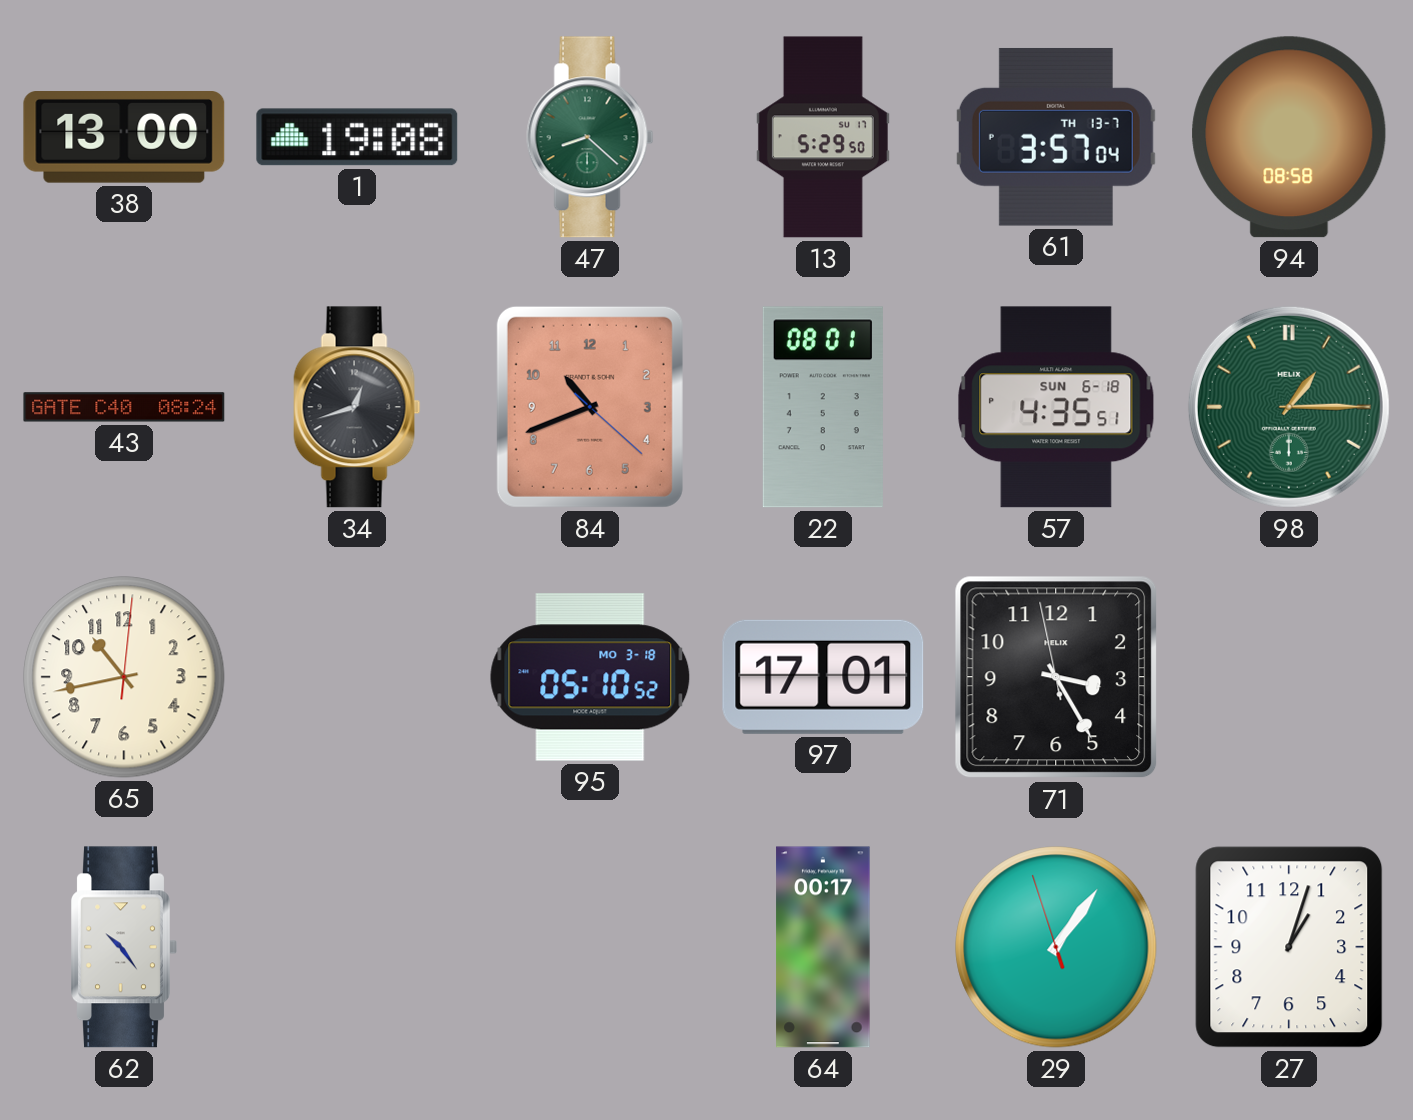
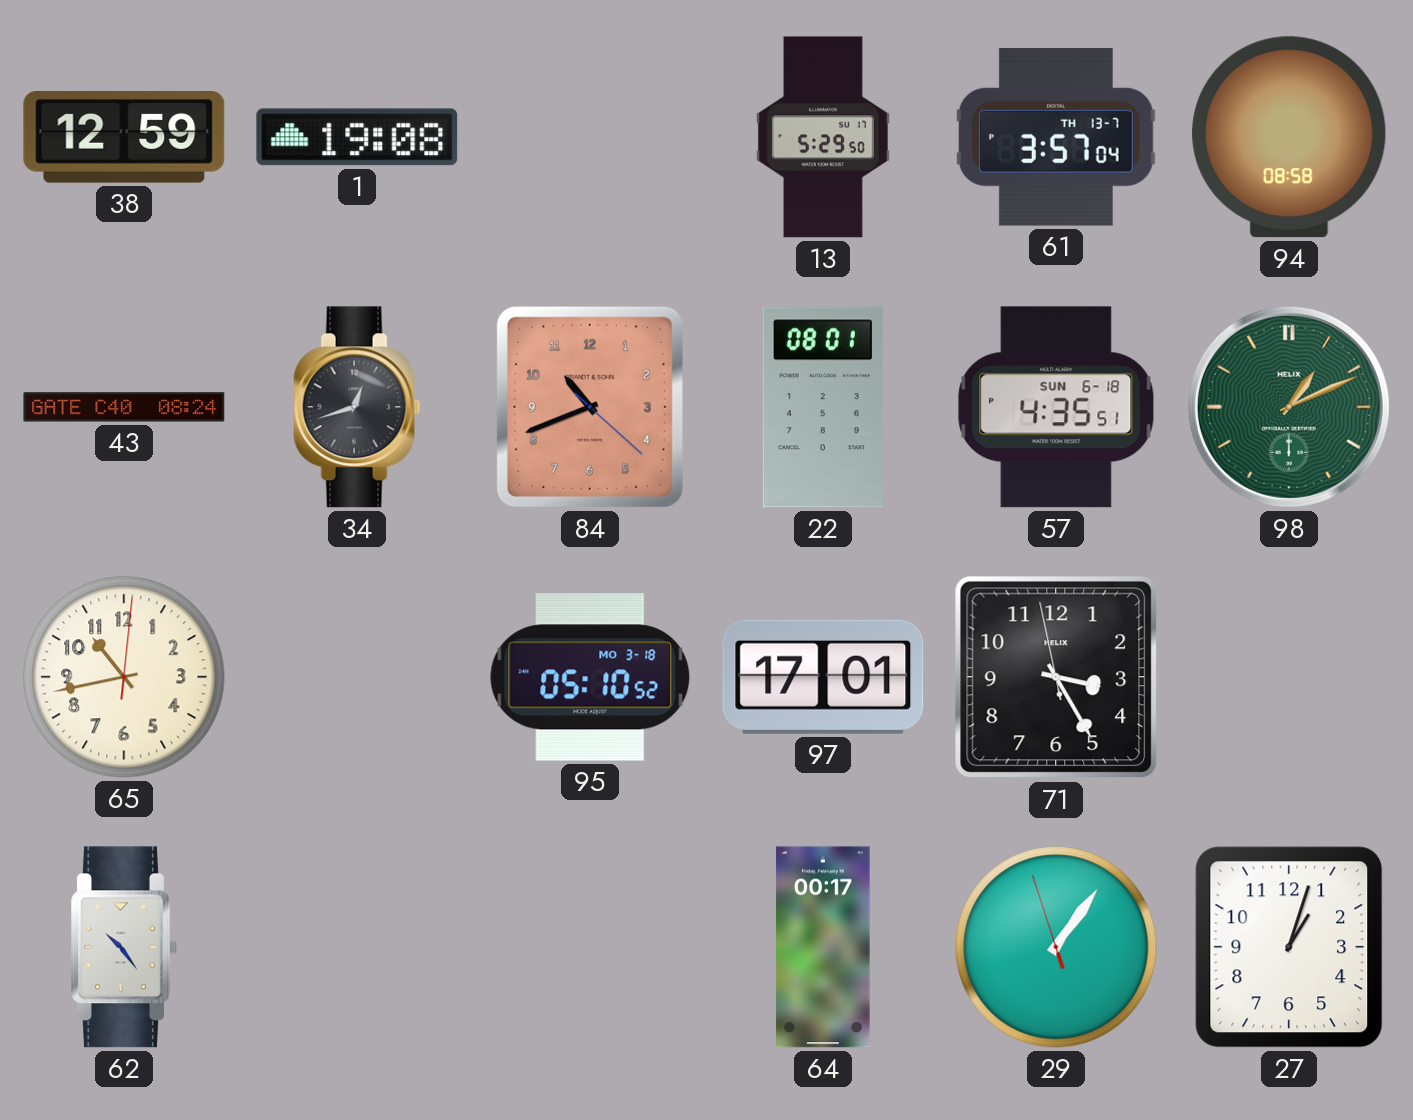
38: 13:00 -> 12:59 (124, 138)
47: 8:22 -> none (590, 137)
98: 1:15 -> 1:11 (1289, 407)
